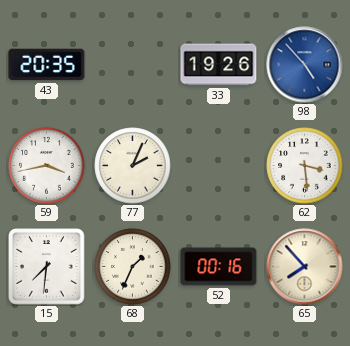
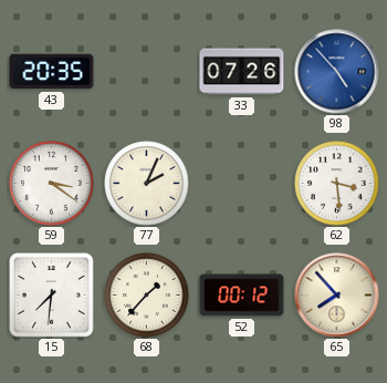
33: 19:26 -> 07:26 (242, 72)
59: 3:43 -> 3:21 (52, 184)
68: 1:34 -> 1:37 (147, 296)
52: 00:16 -> 00:12 (242, 296)
